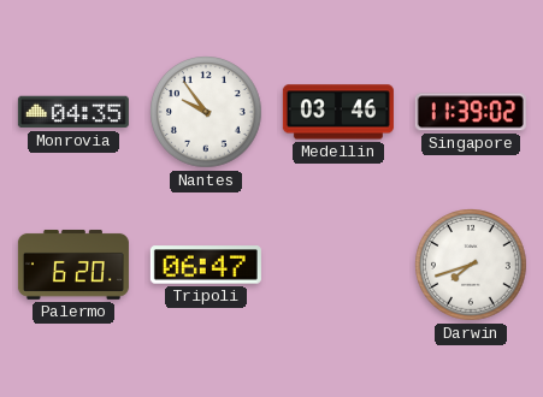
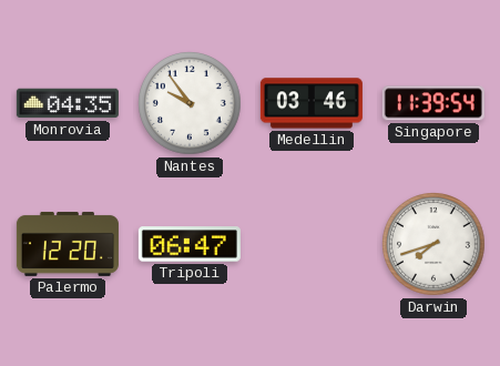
Singapore: 11:39:02 -> 11:39:54 (433, 103)
Palermo: 6:20 -> 12:20 (68, 244)
